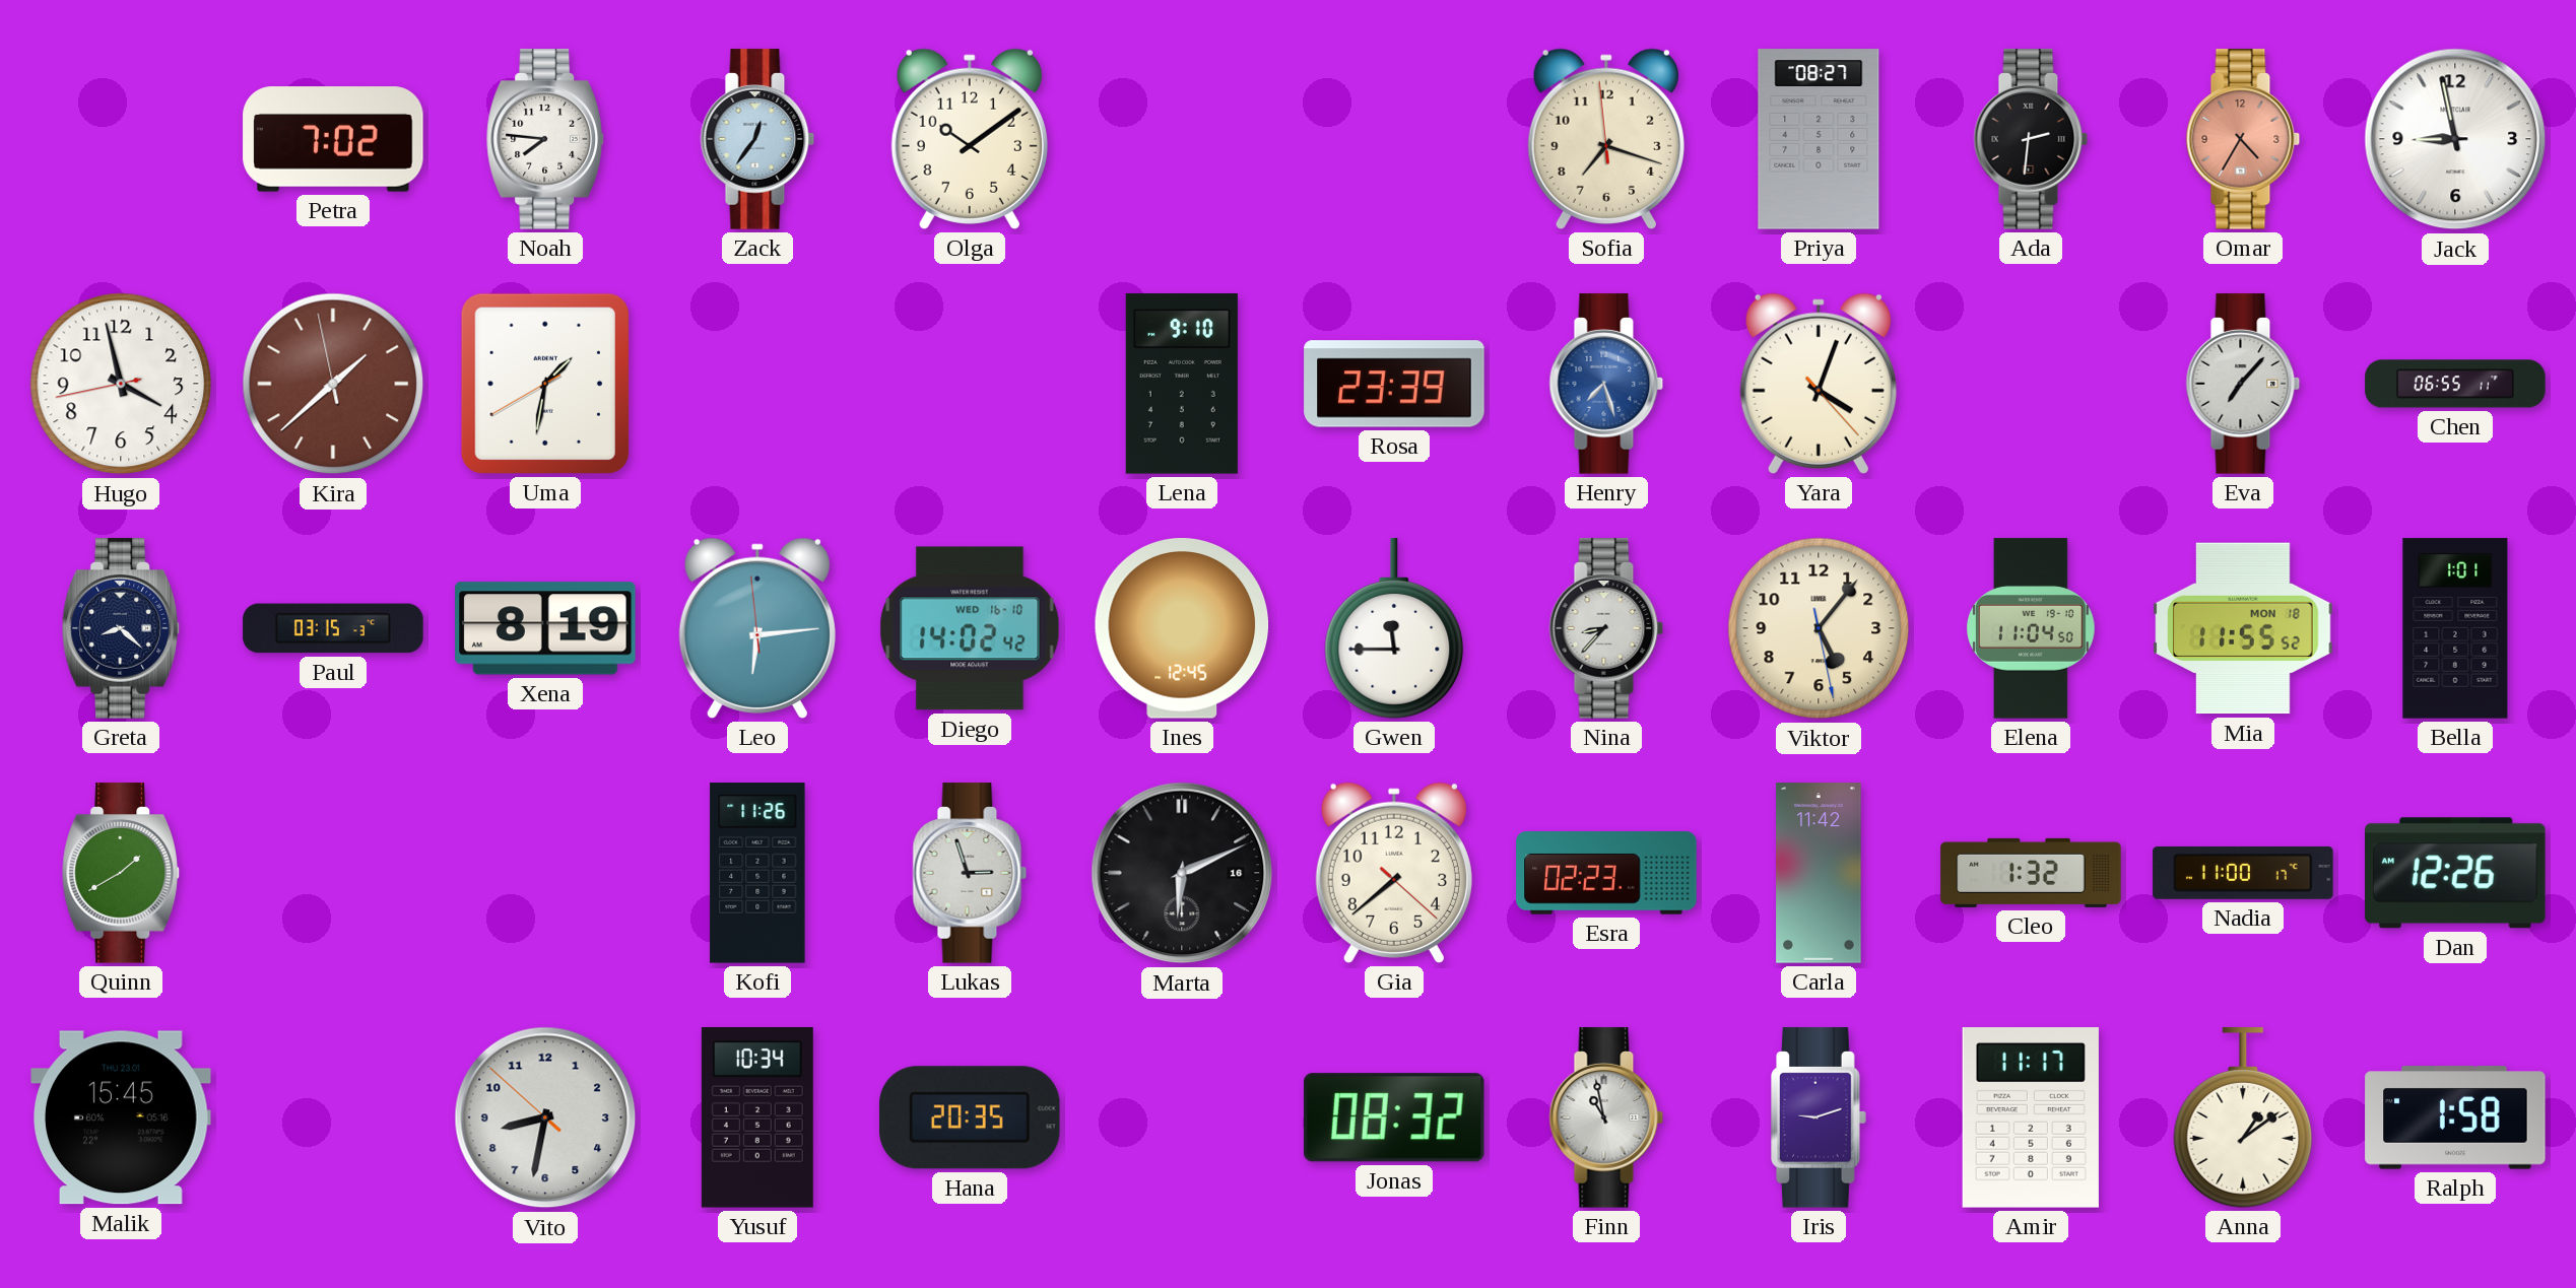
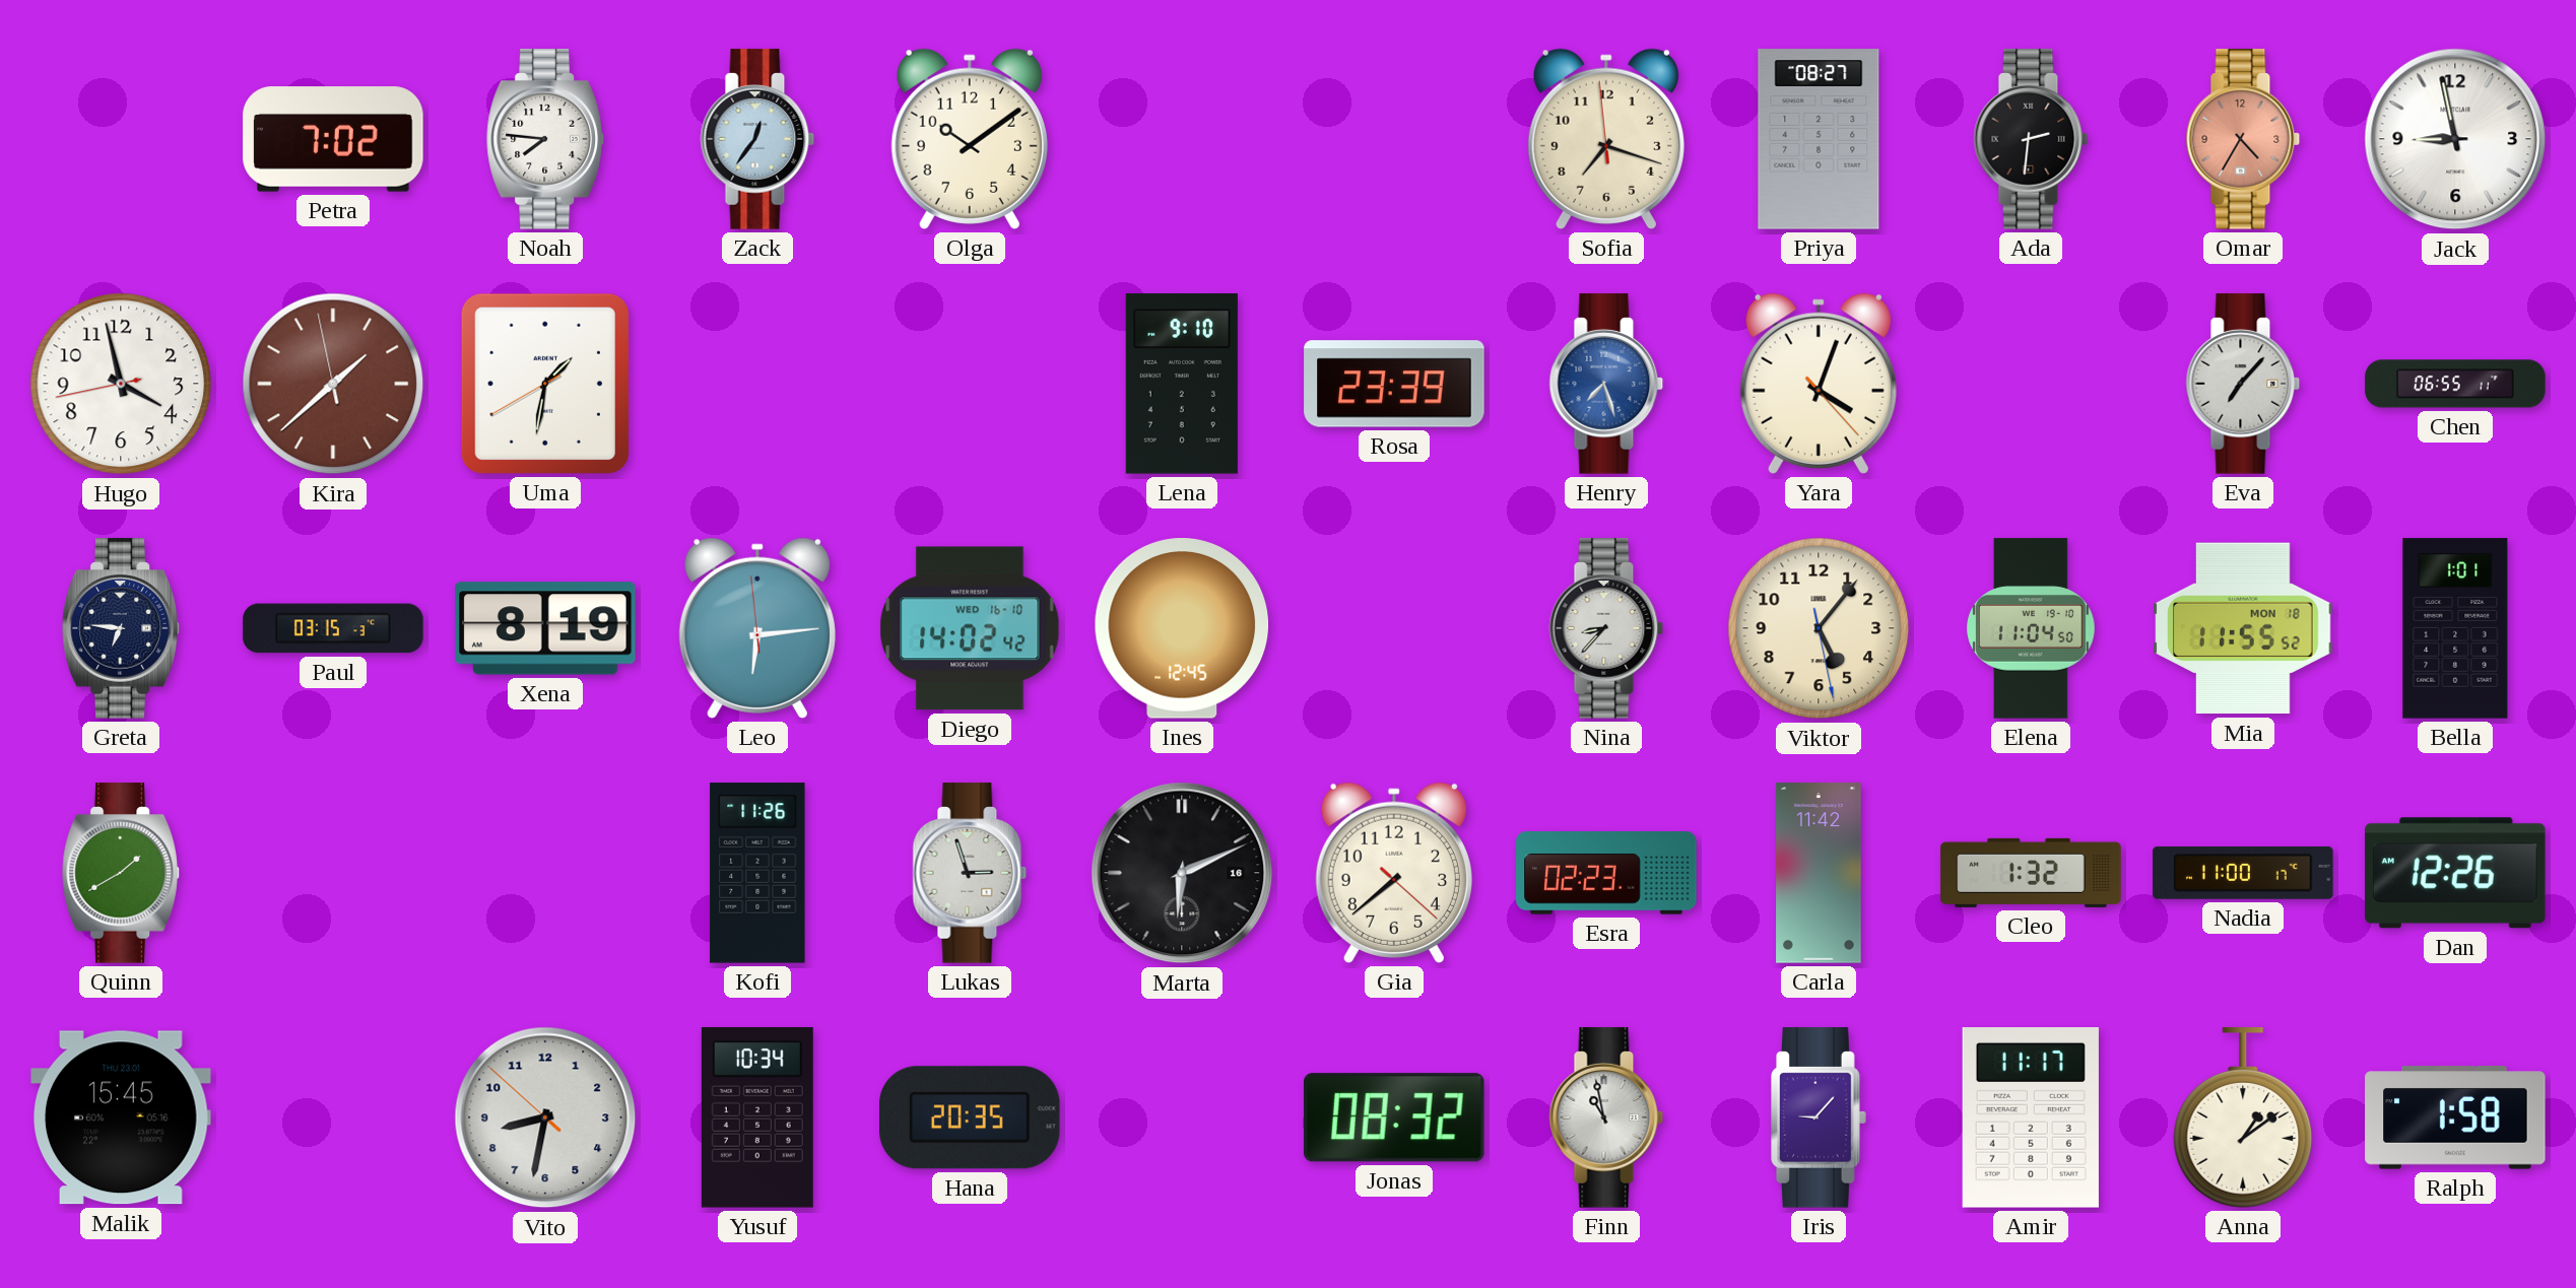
Greta: 8:22 -> 6:46 (121, 628)
Gwen: 11:45 -> none (1394, 628)
Iris: 9:12 -> 9:07 (1820, 1117)
